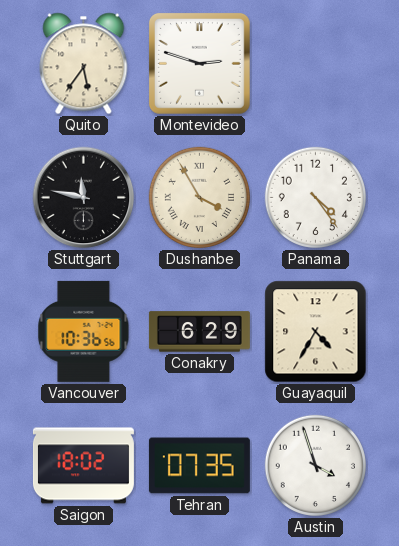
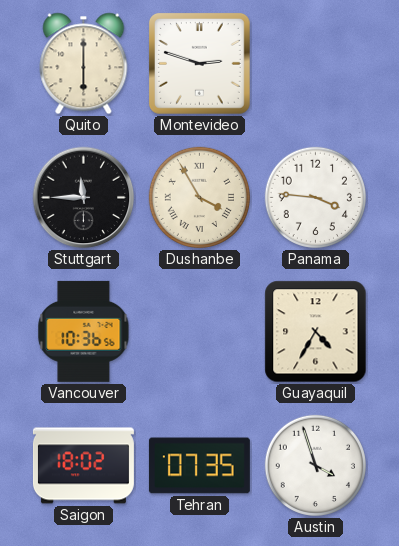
Quito: 5:36 -> 6:00 (84, 64)
Stuttgart: 11:47 -> 11:45 (84, 198)
Panama: 4:24 -> 3:46 (315, 197)
Conakry: 6:29 -> none (199, 332)
